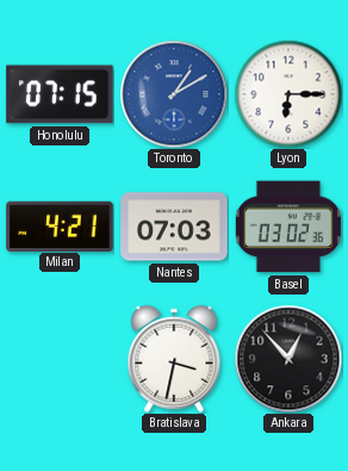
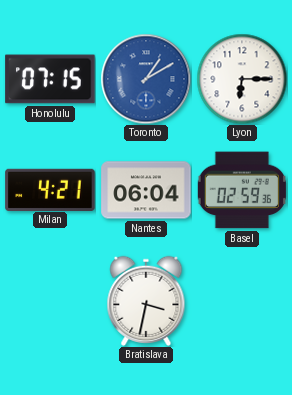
Nantes: 07:03 -> 06:04 (146, 190)
Basel: 03:02 -> 02:59 (242, 190)
Ankara: 12:53 -> none (288, 359)
